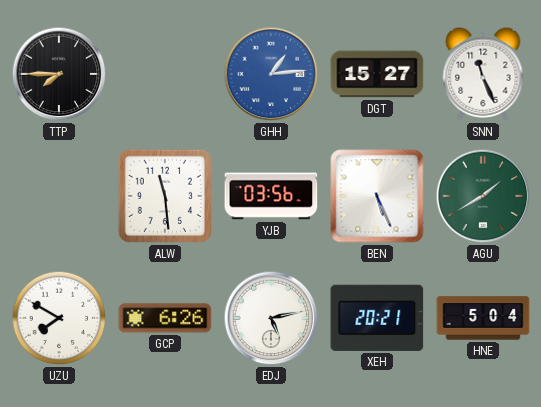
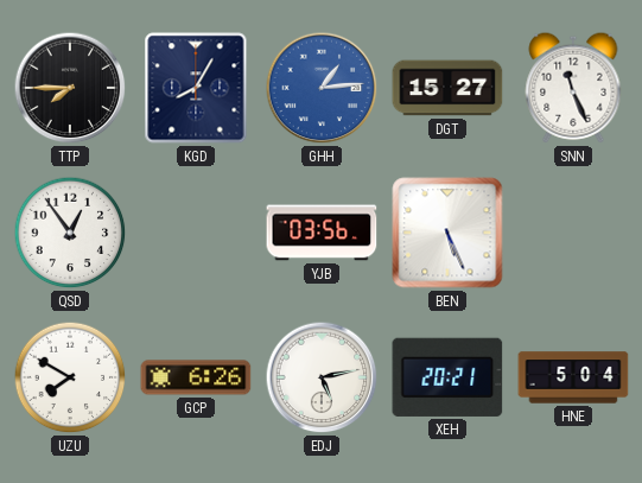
KGD: none -> 8:05 (196, 88)
QSD: none -> 12:54 (70, 233)
ALW: 11:29 -> none (165, 196)
AGU: 1:40 -> none (483, 196)
